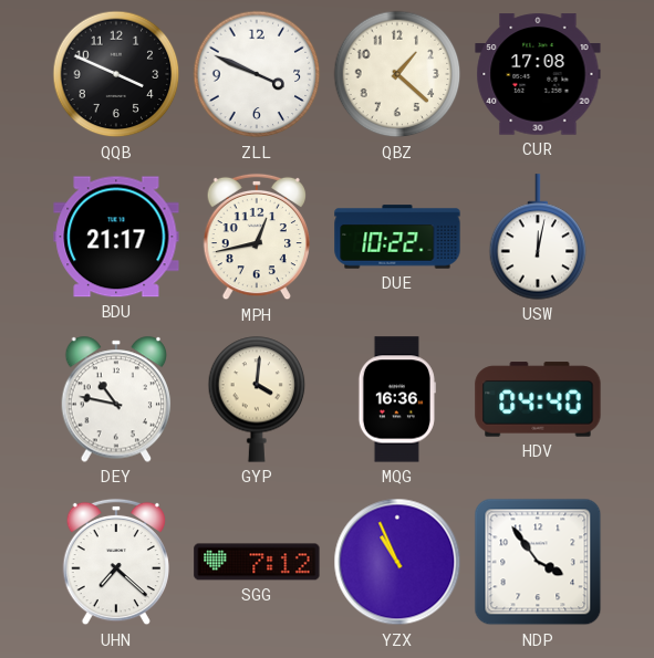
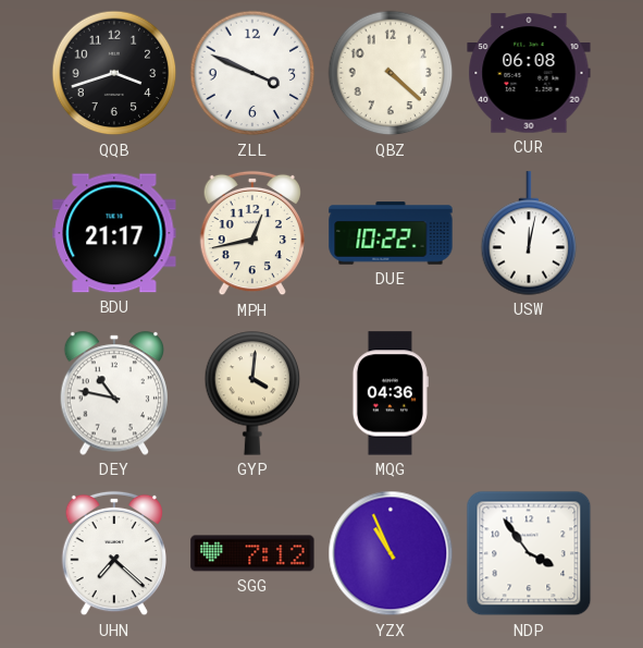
QQB: 3:49 -> 3:42 (114, 73)
QBZ: 1:22 -> 4:22 (391, 73)
CUR: 17:08 -> 06:08 (529, 73)
MQG: 16:36 -> 04:36 (391, 393)
HDV: 04:40 -> none (538, 399)
